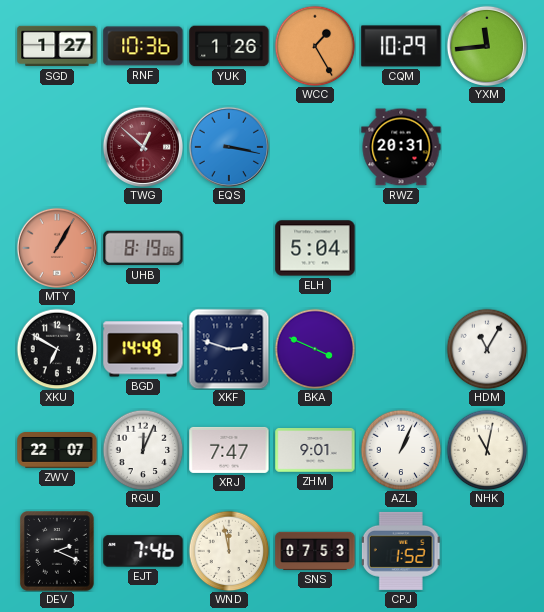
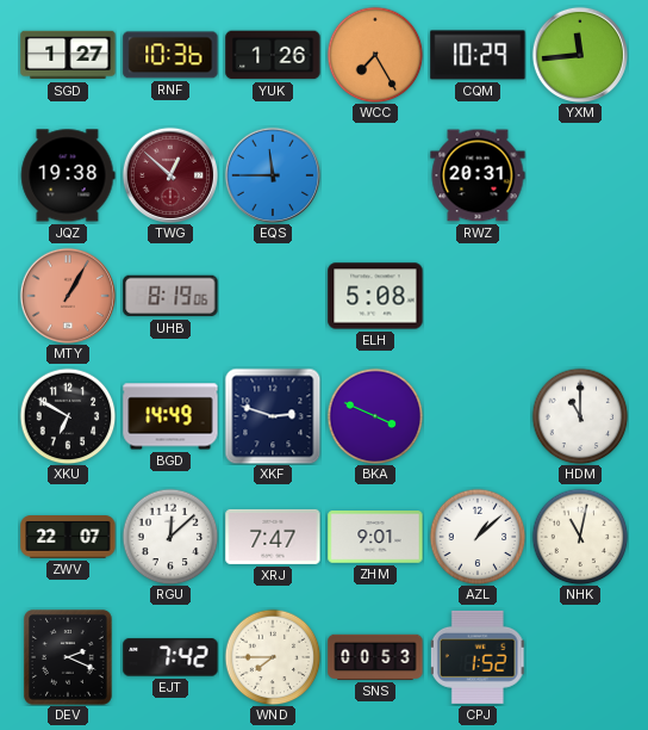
WCC: 1:25 -> 7:25 (375, 55)
JQZ: none -> 19:38 (68, 175)
EQS: 3:17 -> 11:45 (272, 174)
ELH: 5:04 -> 5:08 (375, 296)
HDM: 11:05 -> 11:00 (580, 416)
RGU: 12:04 -> 12:08 (170, 537)
AZL: 1:04 -> 1:08 (478, 537)
EJT: 7:46 -> 7:42 (170, 657)
WND: 11:58 -> 7:45 (273, 657)
SNS: 07:53 -> 00:53 (375, 657)
